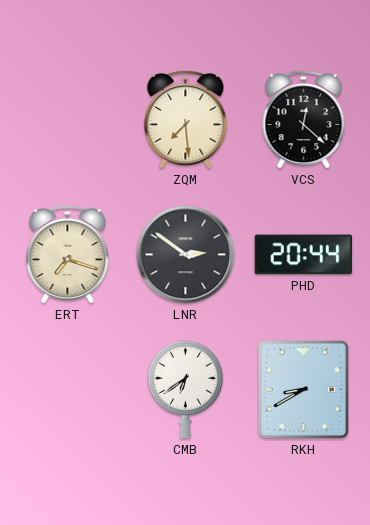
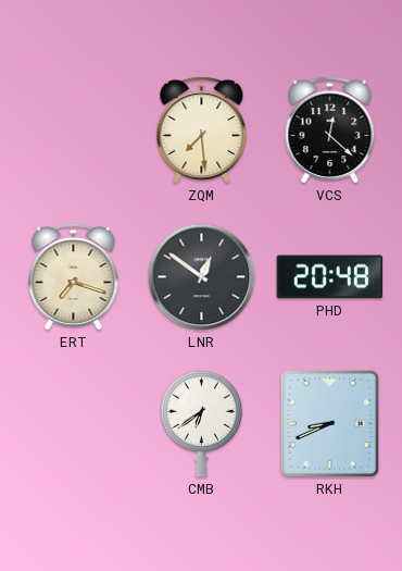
LNR: 2:51 -> 12:51 (202, 277)
PHD: 20:44 -> 20:48 (330, 277)
RKH: 8:40 -> 8:41 (329, 424)
